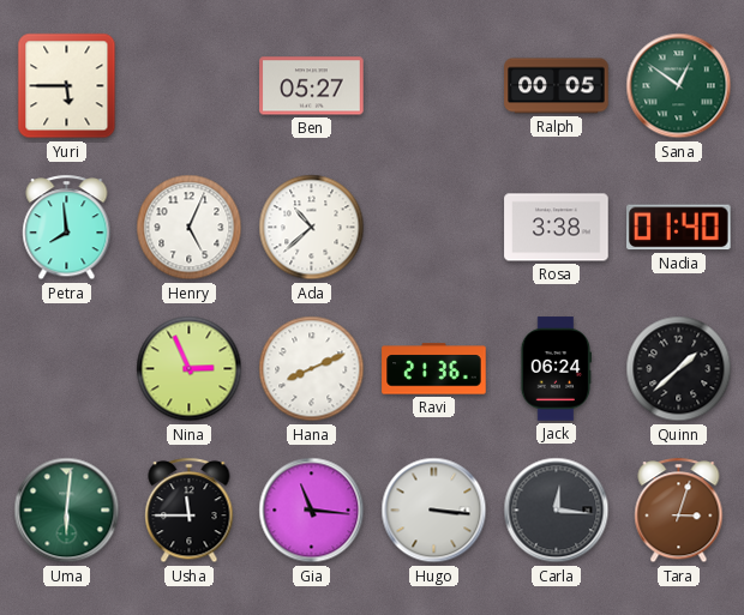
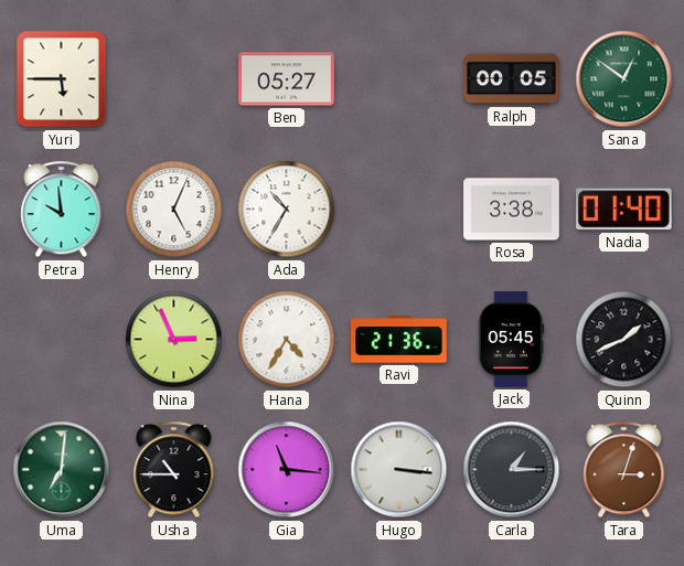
Petra: 7:59 -> 9:59 (62, 210)
Ada: 10:38 -> 10:35 (287, 210)
Hana: 8:11 -> 4:35 (287, 340)
Jack: 06:24 -> 05:45 (512, 340)
Quinn: 1:38 -> 1:41 (624, 340)
Uma: 6:01 -> 7:01 (62, 470)
Usha: 11:45 -> 10:45 (174, 470)
Carla: 12:16 -> 1:15 (512, 470)
